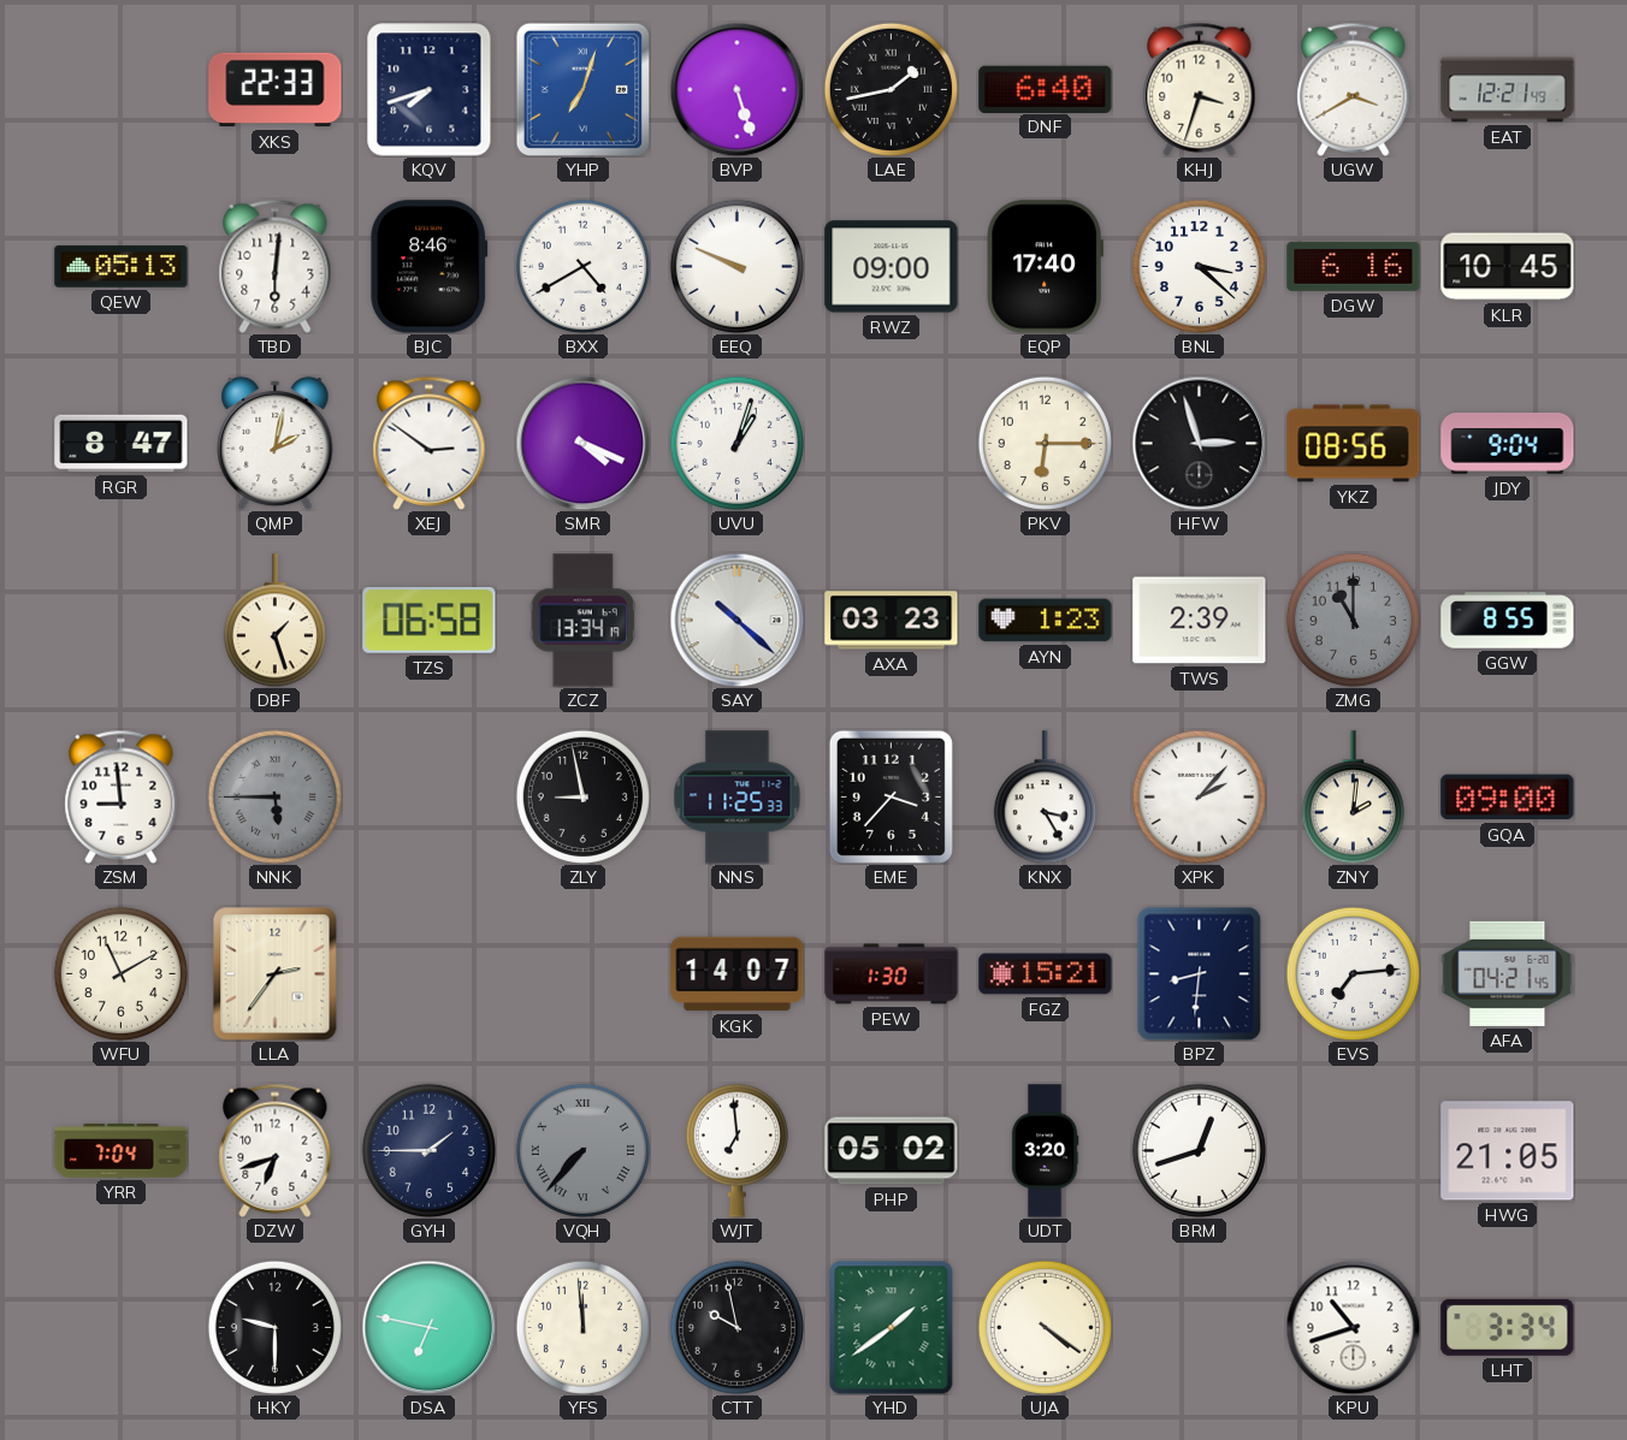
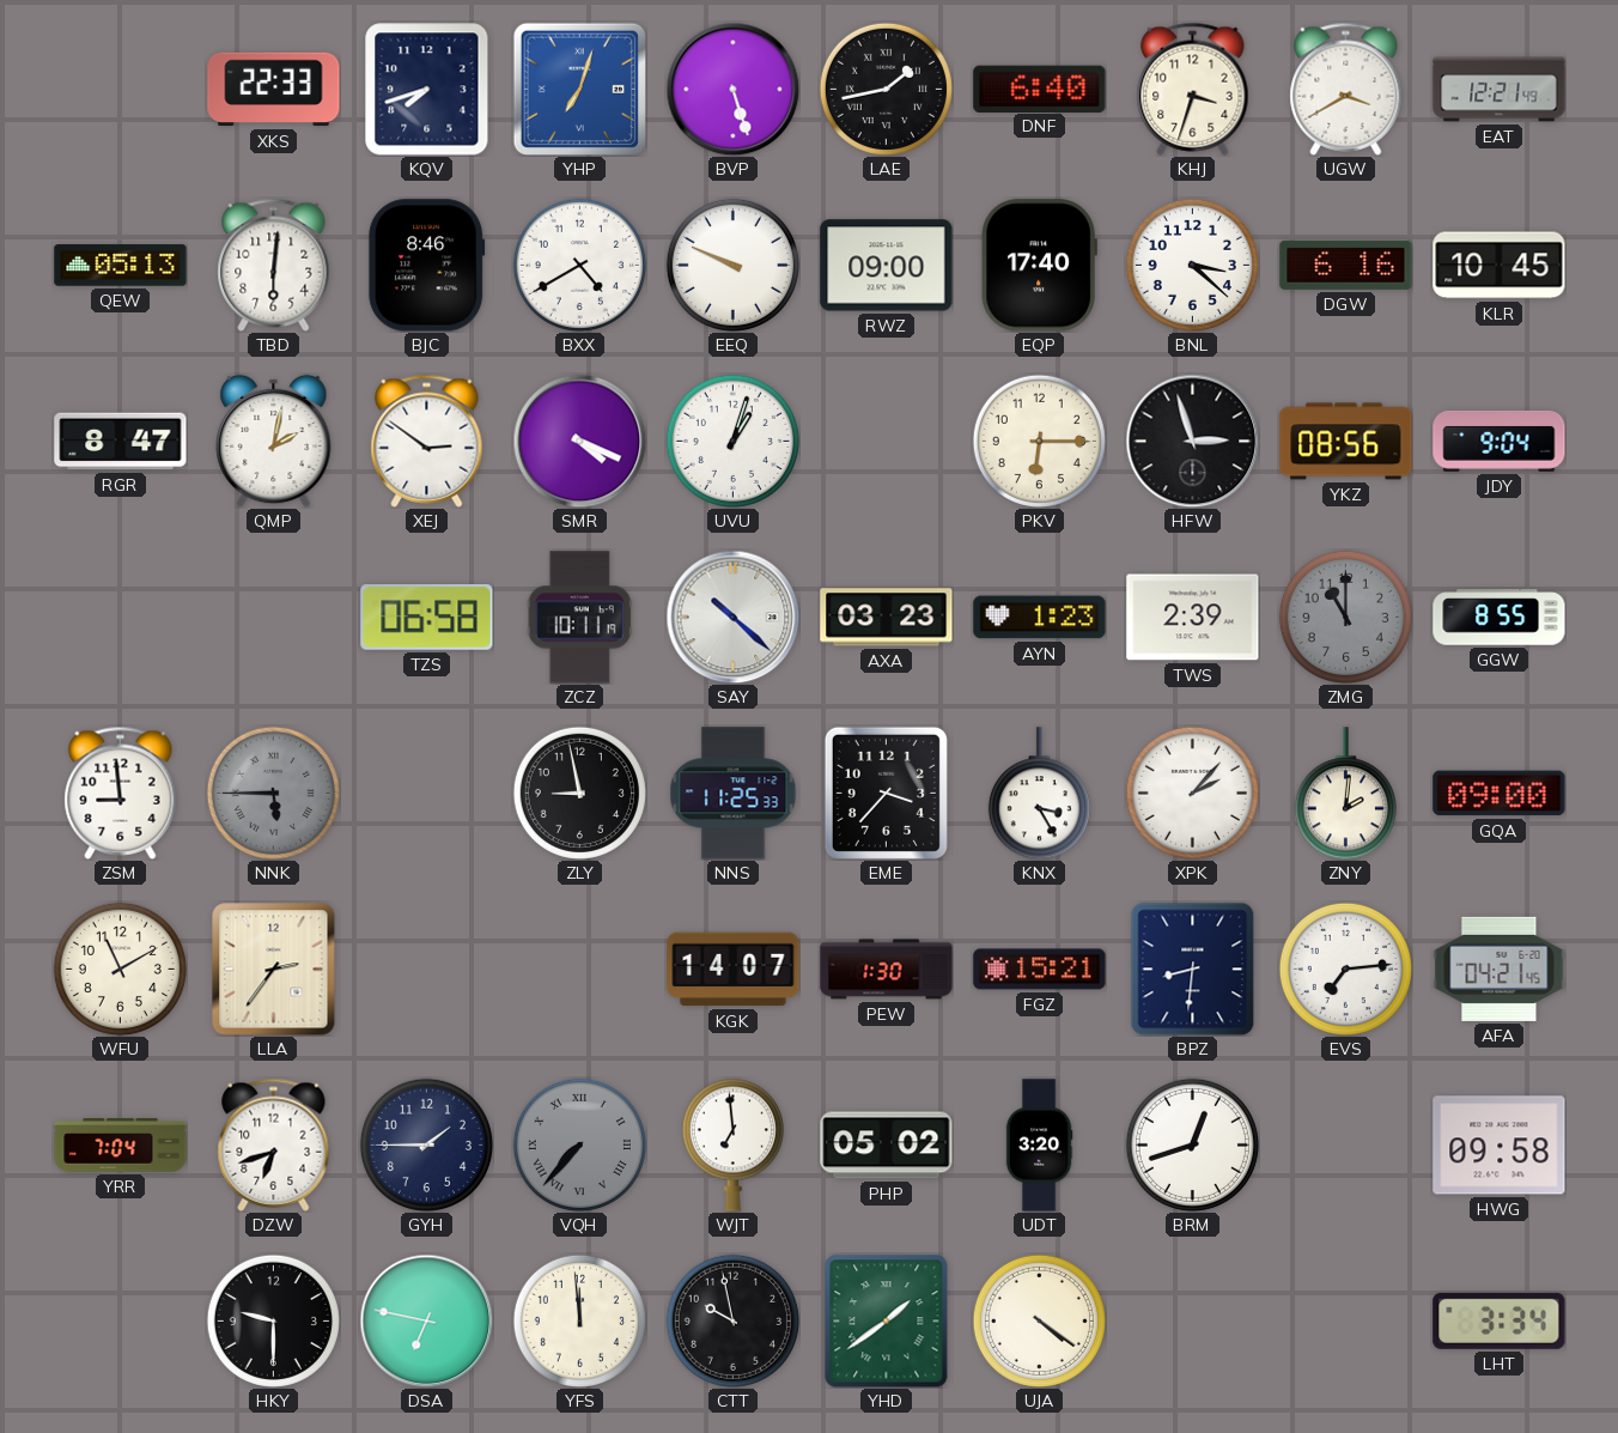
DBF: 1:27 -> none (274, 621)
ZCZ: 13:34 -> 10:11 (579, 618)
HWG: 21:05 -> 09:58 (1500, 1146)
KPU: 10:42 -> none (1353, 1327)
